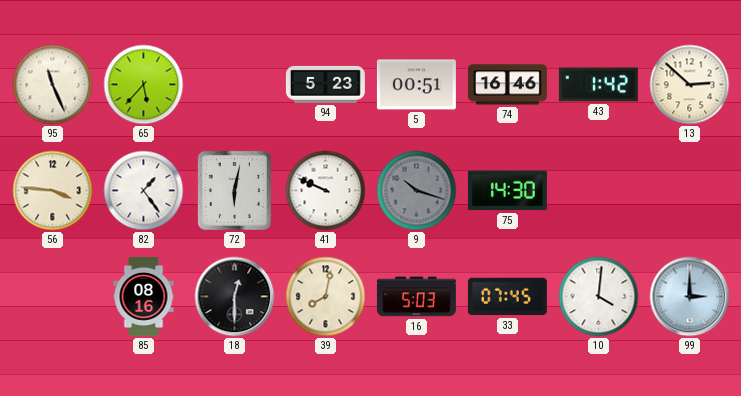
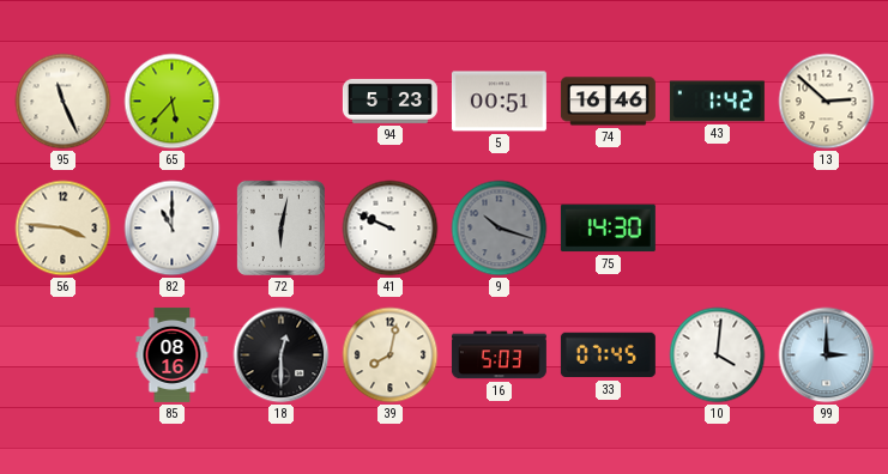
82: 1:24 -> 11:00 (173, 229)
